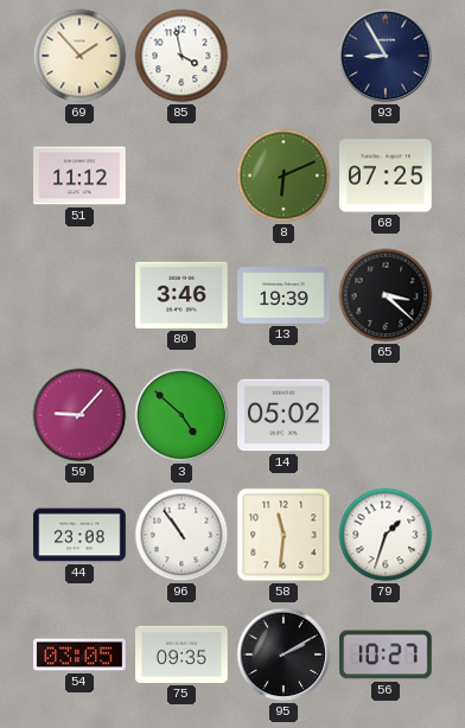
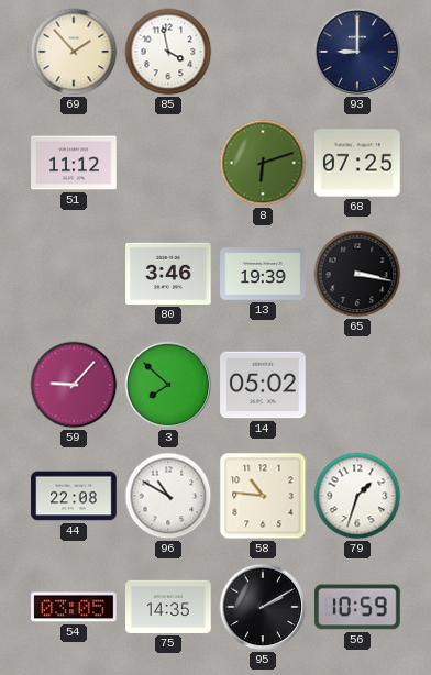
93: 8:55 -> 9:00 (357, 52)
8: 6:11 -> 6:12 (263, 163)
65: 3:22 -> 3:17 (357, 274)
3: 4:52 -> 7:52 (168, 385)
44: 23:08 -> 22:08 (74, 496)
96: 10:54 -> 10:50 (168, 496)
58: 11:31 -> 10:46 (263, 496)
75: 09:35 -> 14:35 (168, 607)
56: 10:27 -> 10:59 (357, 607)
